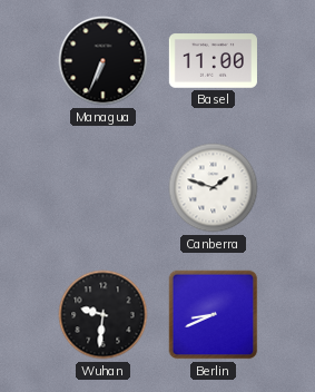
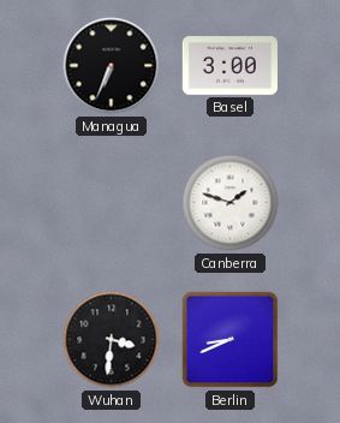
Basel: 11:00 -> 3:00 (229, 66)
Wuhan: 9:31 -> 3:31 (112, 340)
